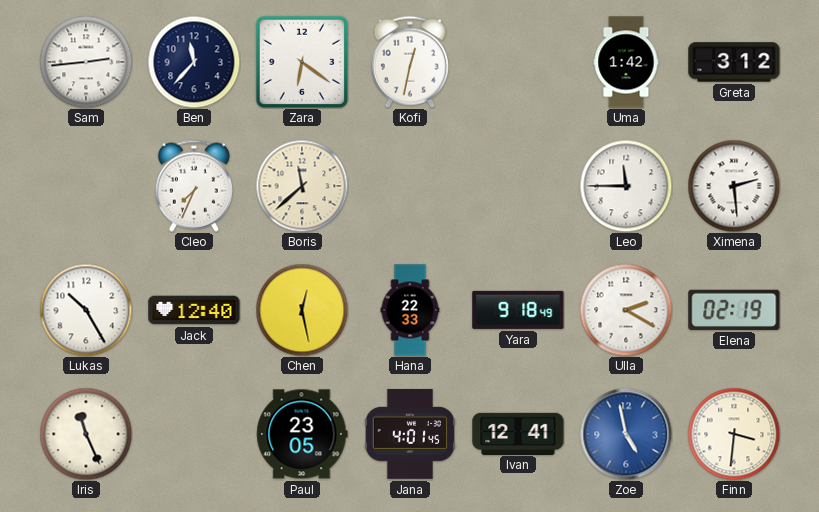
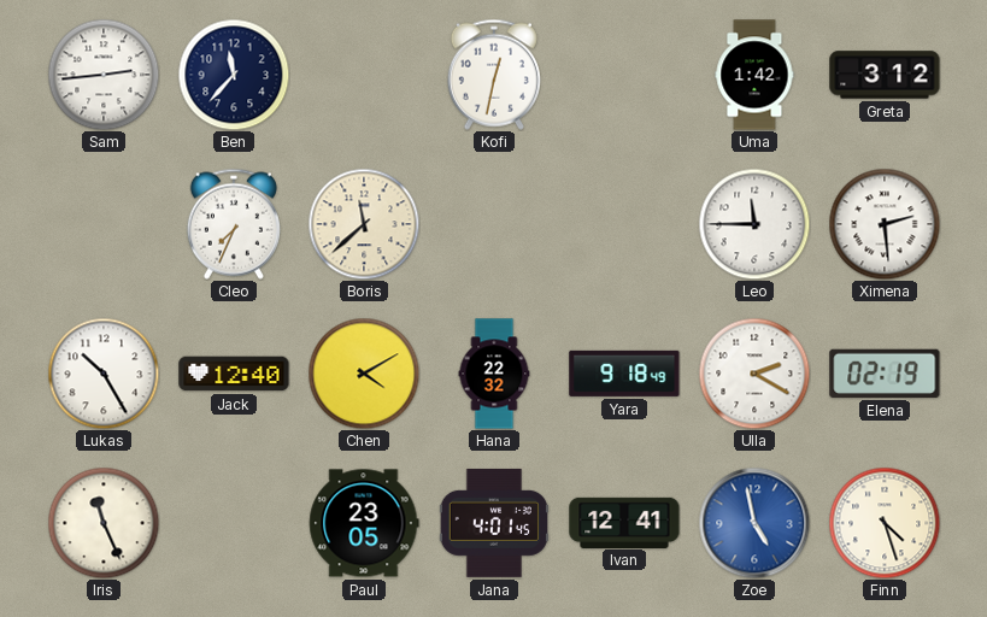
Zara: 6:21 -> none (301, 61)
Chen: 12:28 -> 4:10 (364, 374)
Hana: 22:33 -> 22:32 (494, 374)
Finn: 3:31 -> 4:27 (885, 523)
